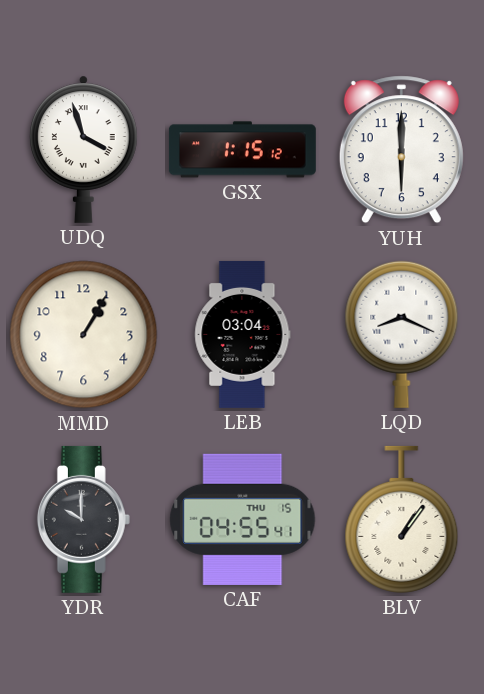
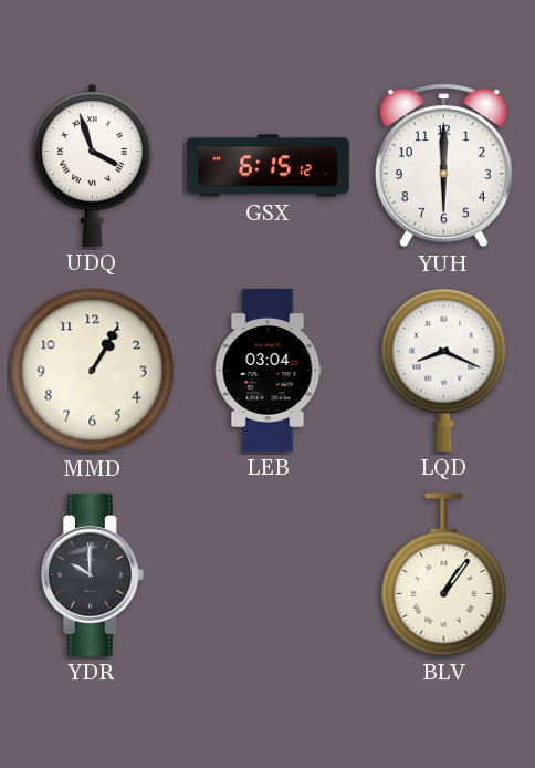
GSX: 1:15 -> 6:15 (267, 166)
CAF: 04:55 -> none (243, 519)
